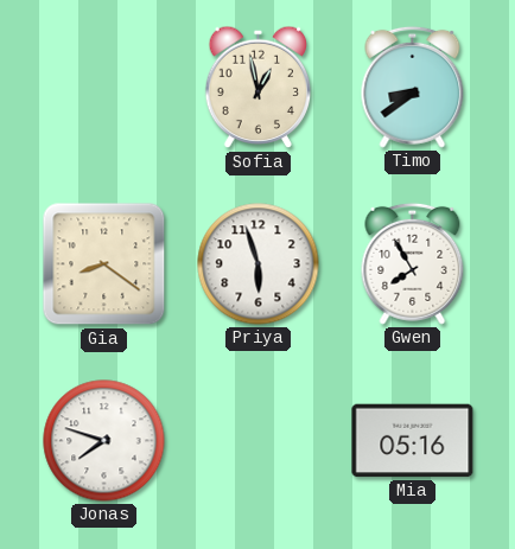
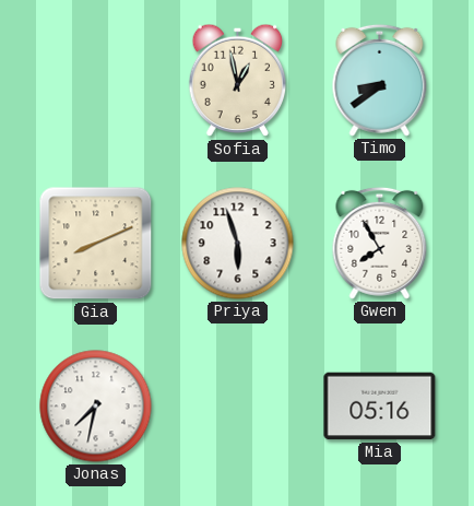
Gia: 8:21 -> 8:11 (96, 244)
Jonas: 7:48 -> 7:32 (96, 407)
